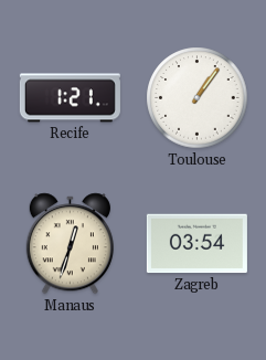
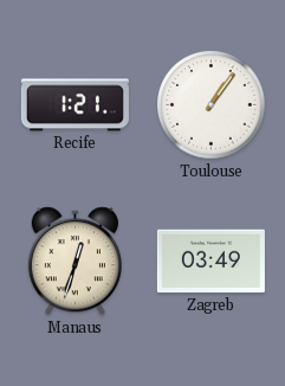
Zagreb: 03:54 -> 03:49 (210, 262)
